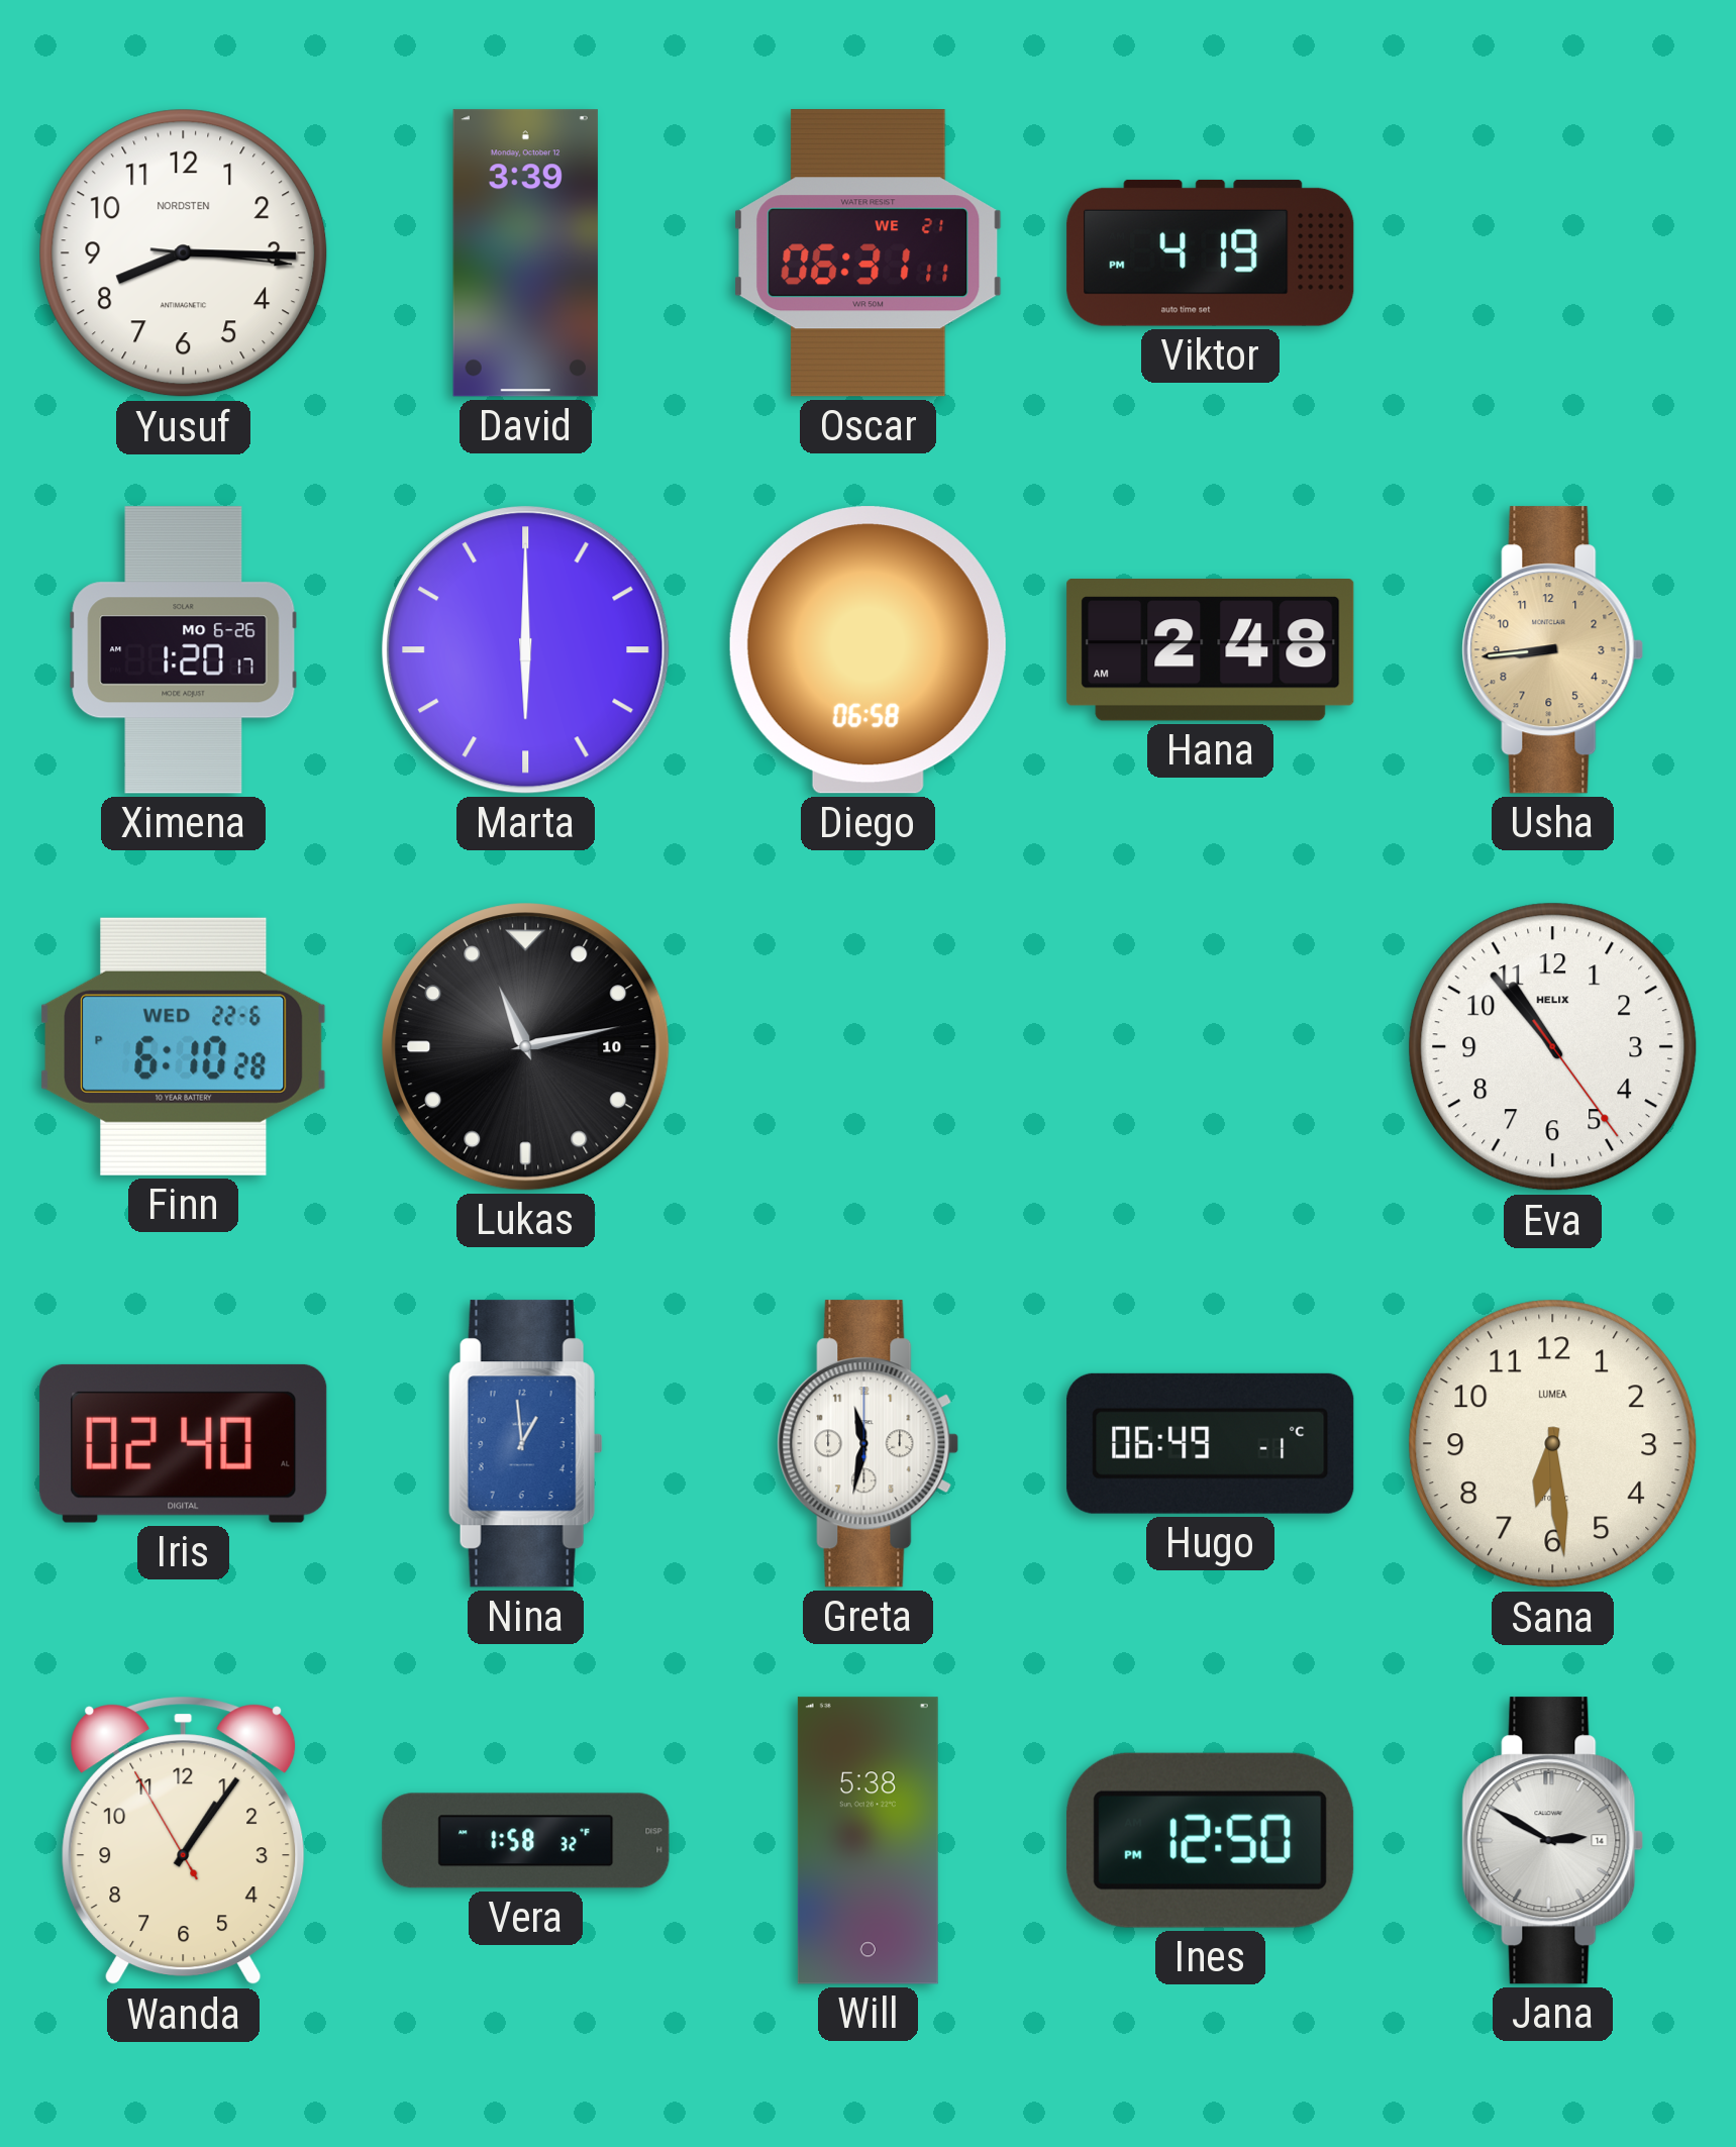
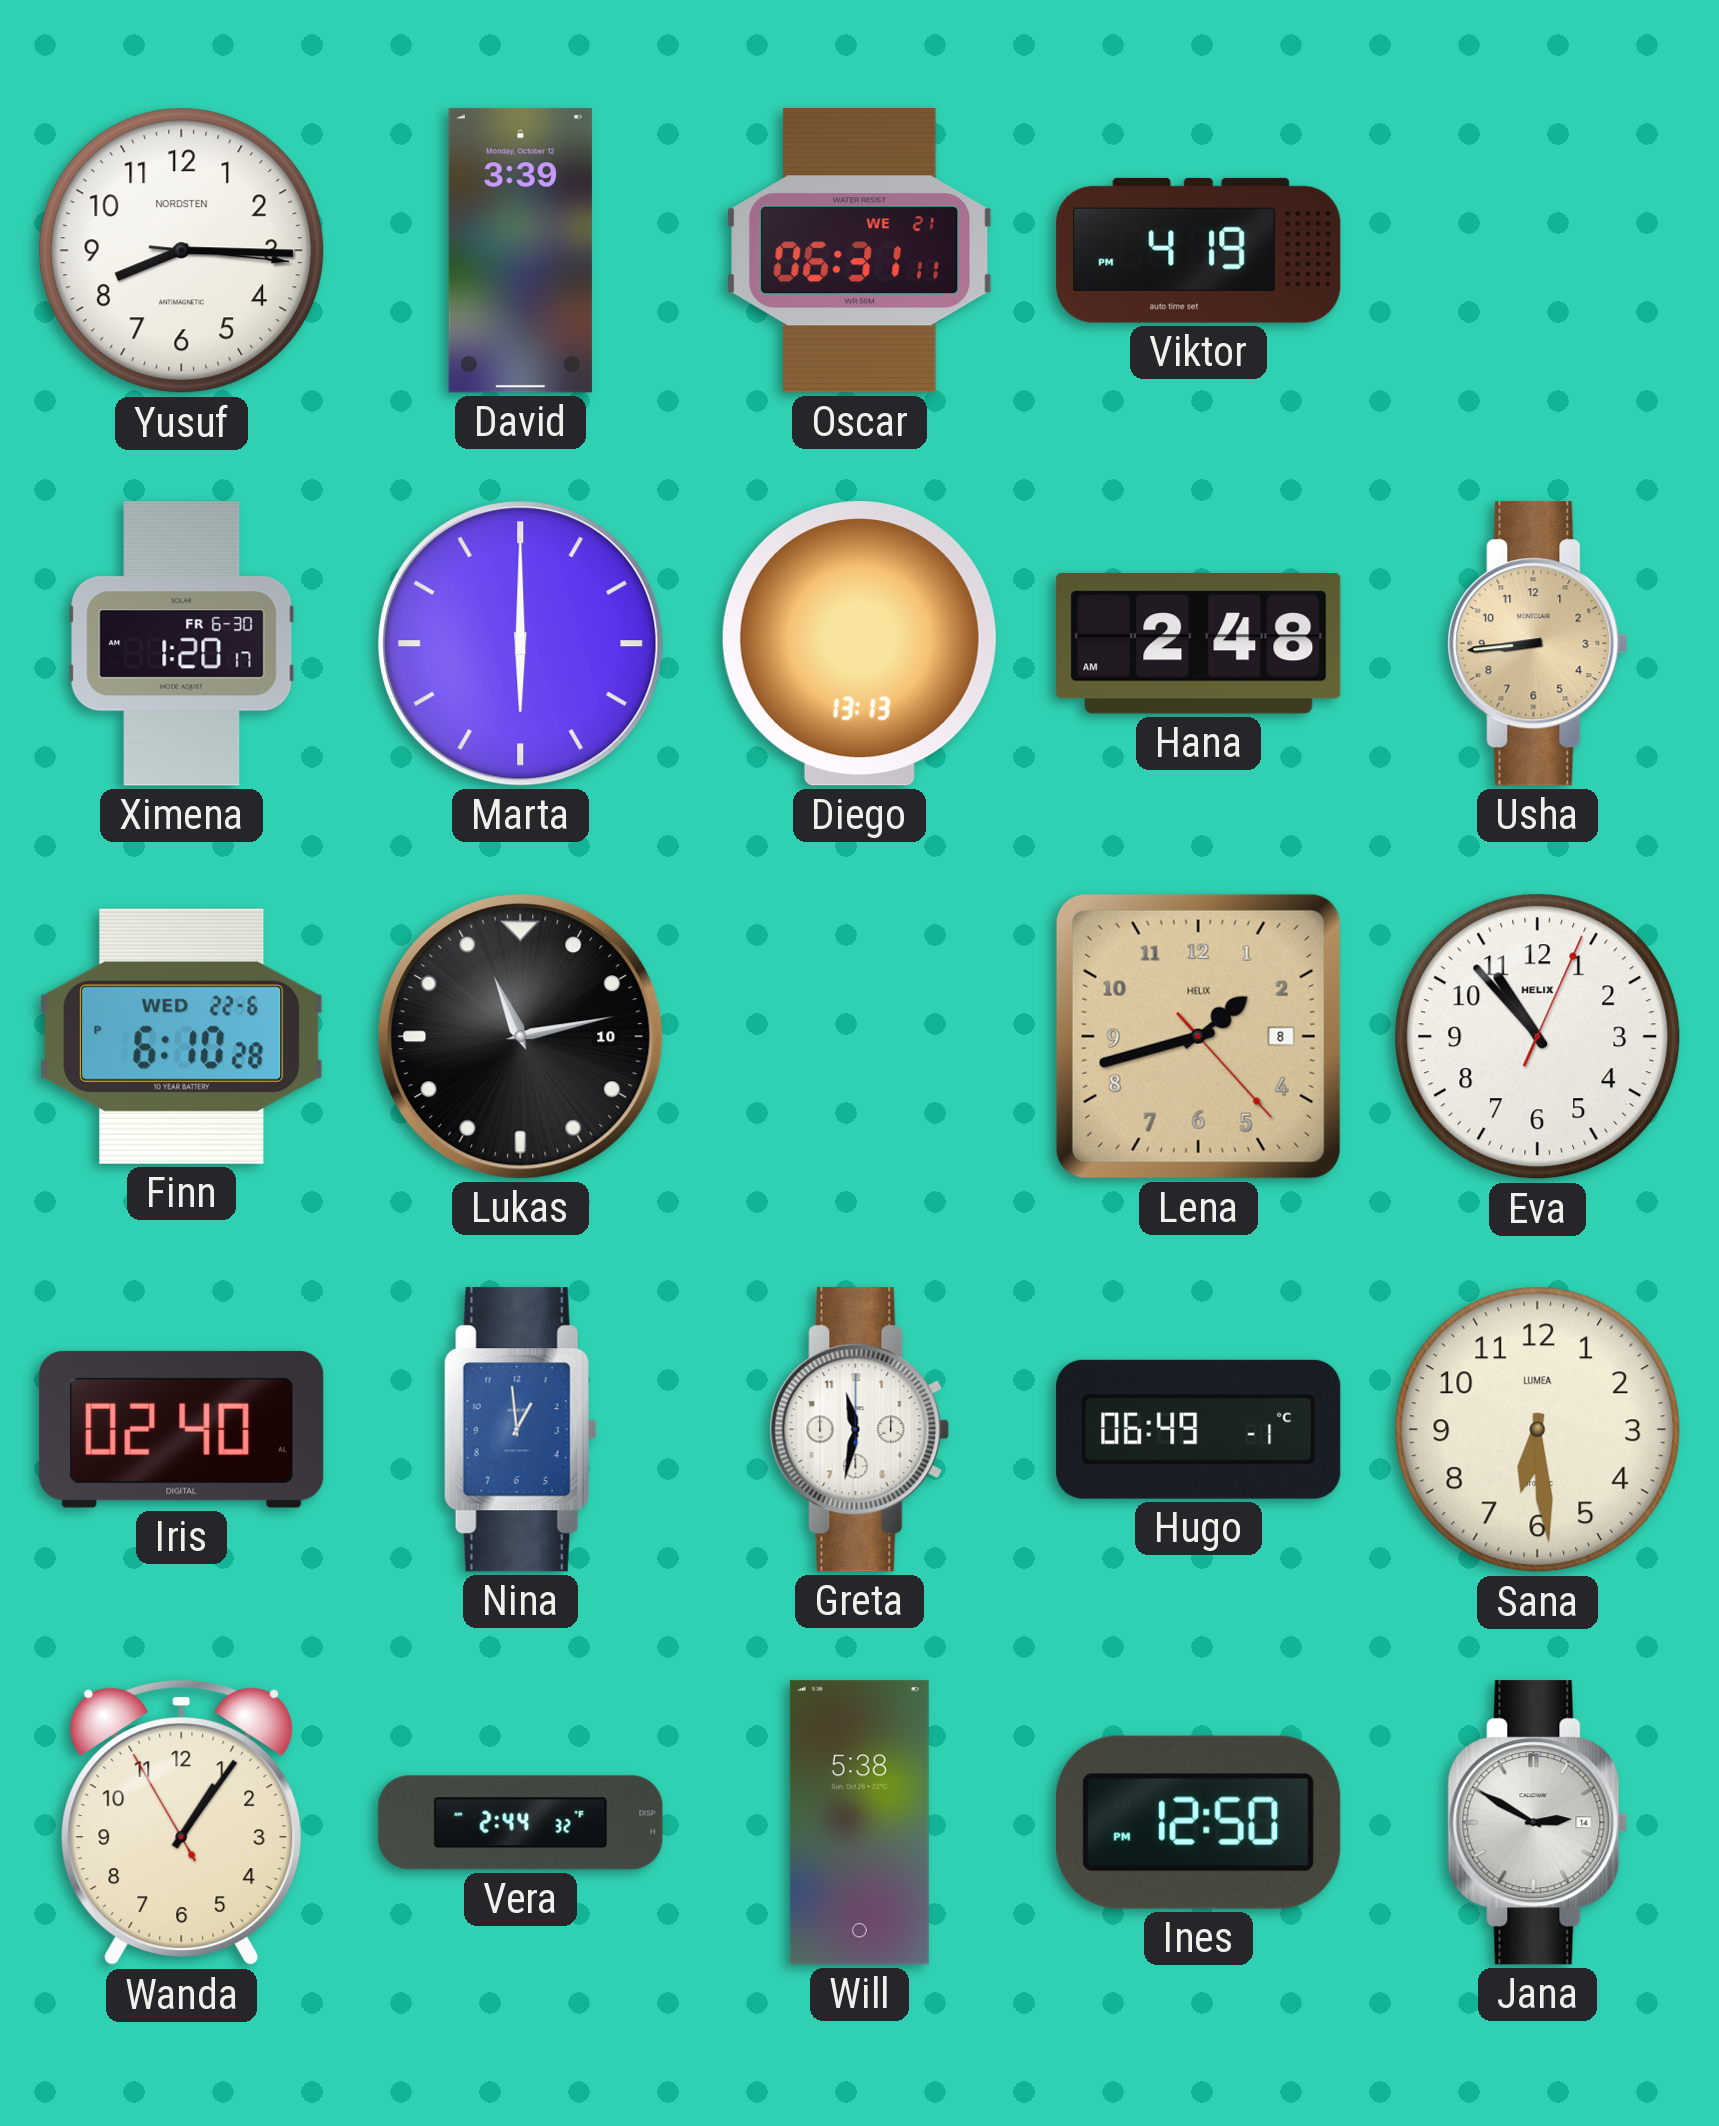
Ximena date: MO 6-26 -> FR 6-30 (182, 644)
Diego: 06:58 -> 13:13 (859, 644)
Lena: none -> 1:42 (1198, 1036)
Eva: 10:53:24 -> 10:53:04 (1538, 1037)
Vera: 1:58 -> 2:44 (521, 1823)
